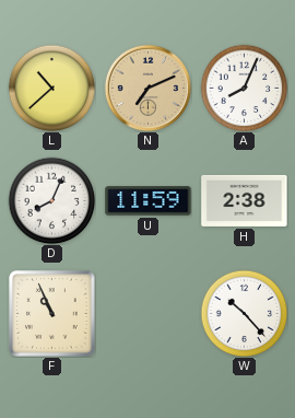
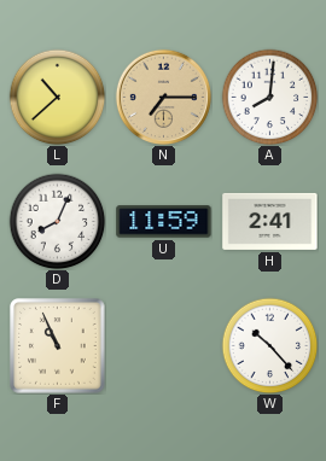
N: 7:11 -> 7:15 (163, 97)
A: 8:04 -> 8:01 (269, 97)
H: 2:38 -> 2:41 (270, 221)
